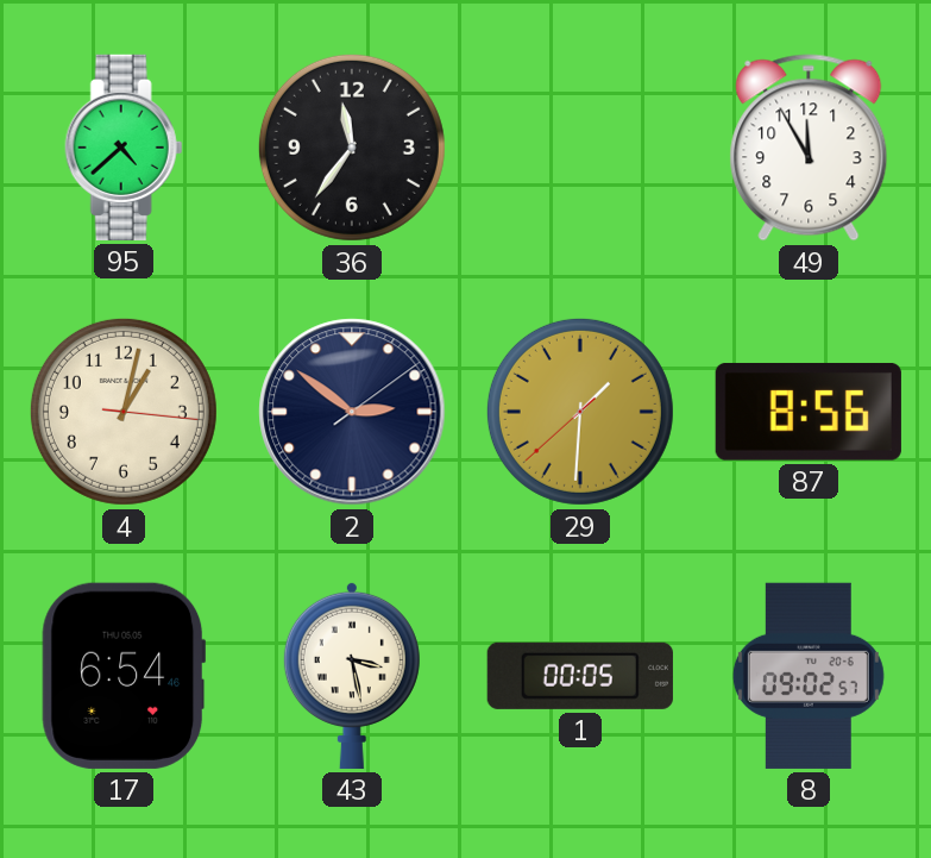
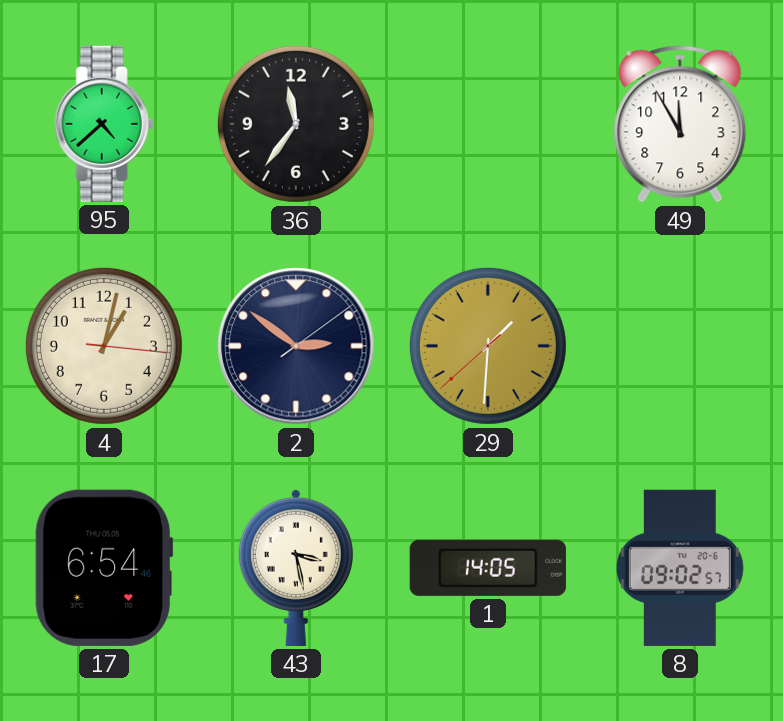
87: 8:56 -> none (809, 412)
1: 00:05 -> 14:05 (488, 568)
